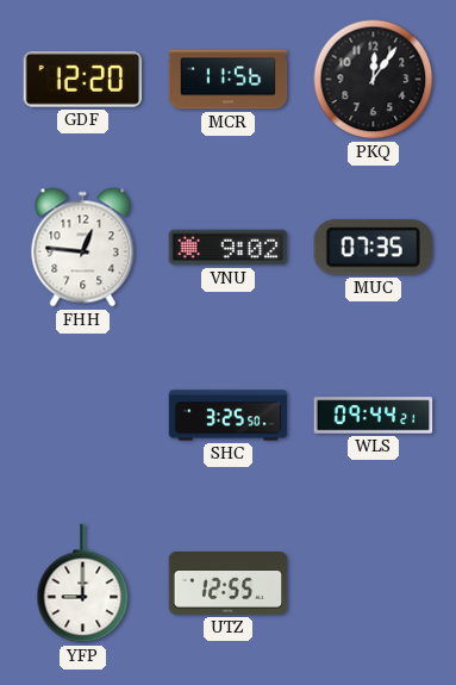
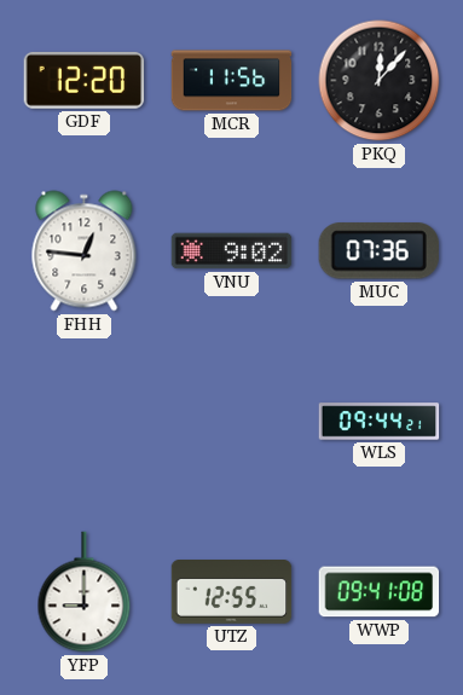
PKQ: 12:06 -> 12:07 (380, 81)
MUC: 07:35 -> 07:36 (378, 251)
SHC: 3:25 -> none (229, 416)
WWP: none -> 09:41 (380, 592)
